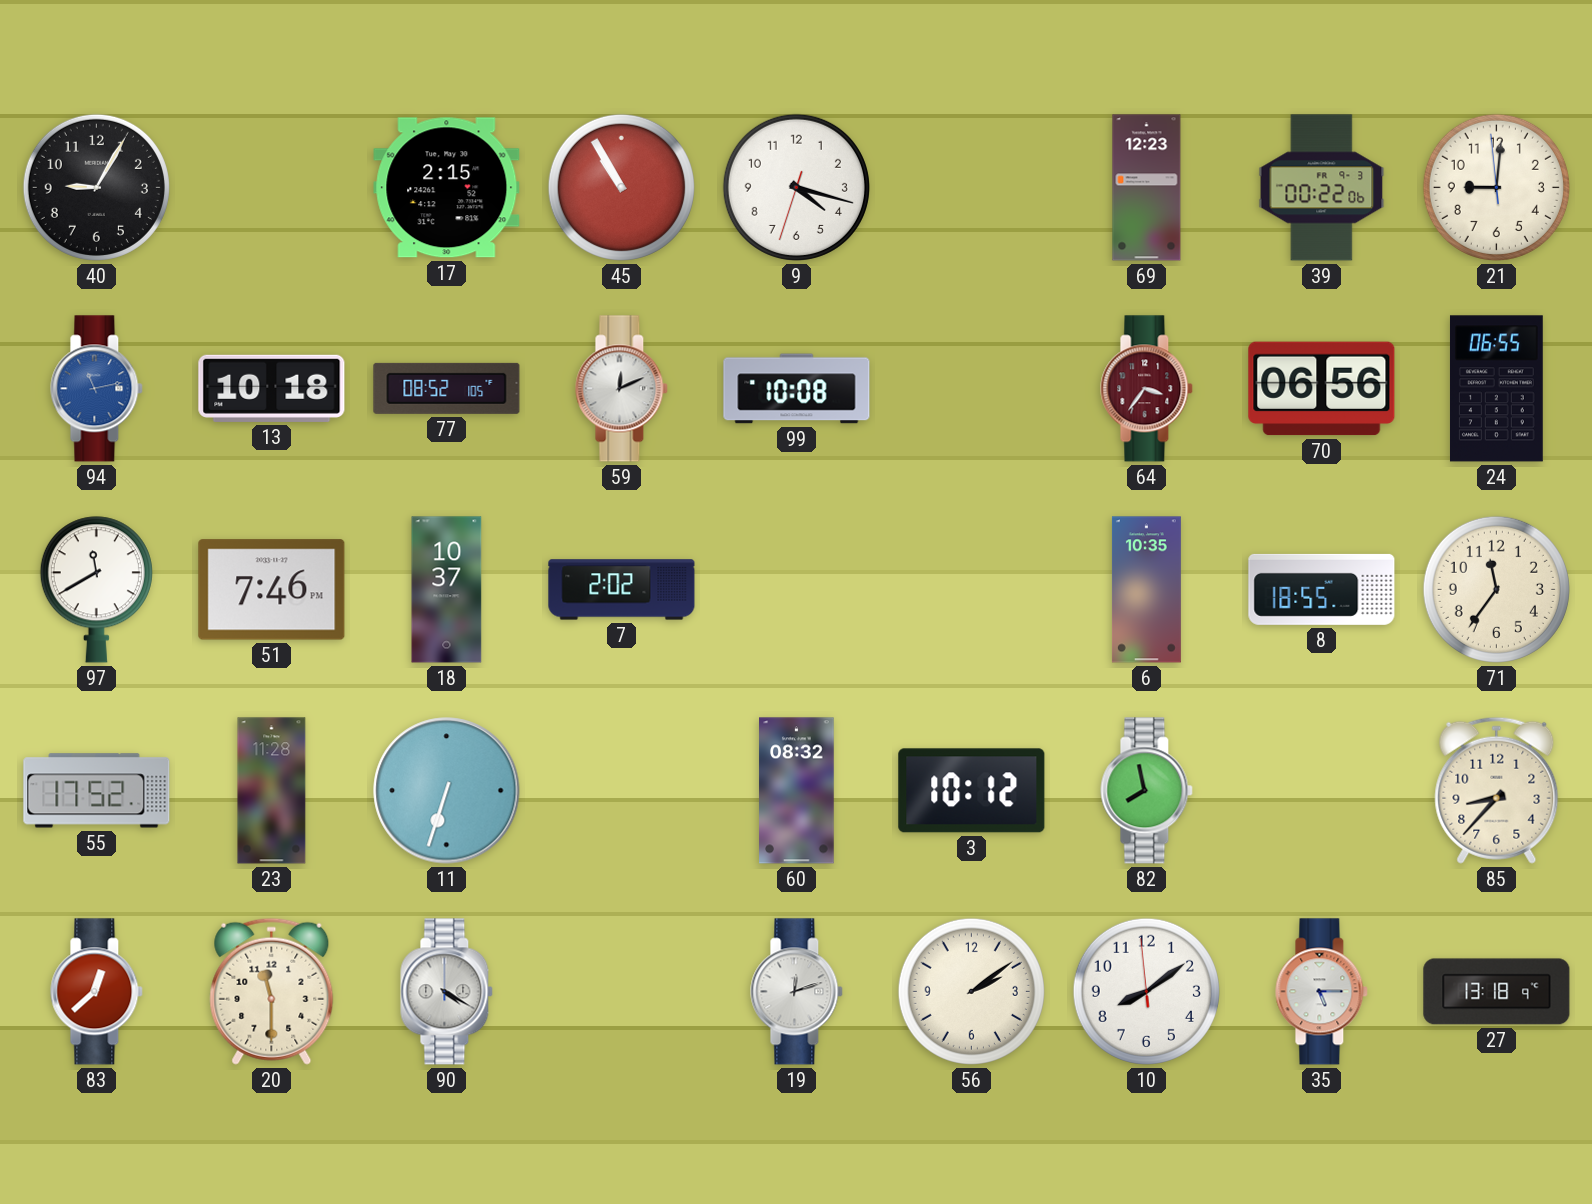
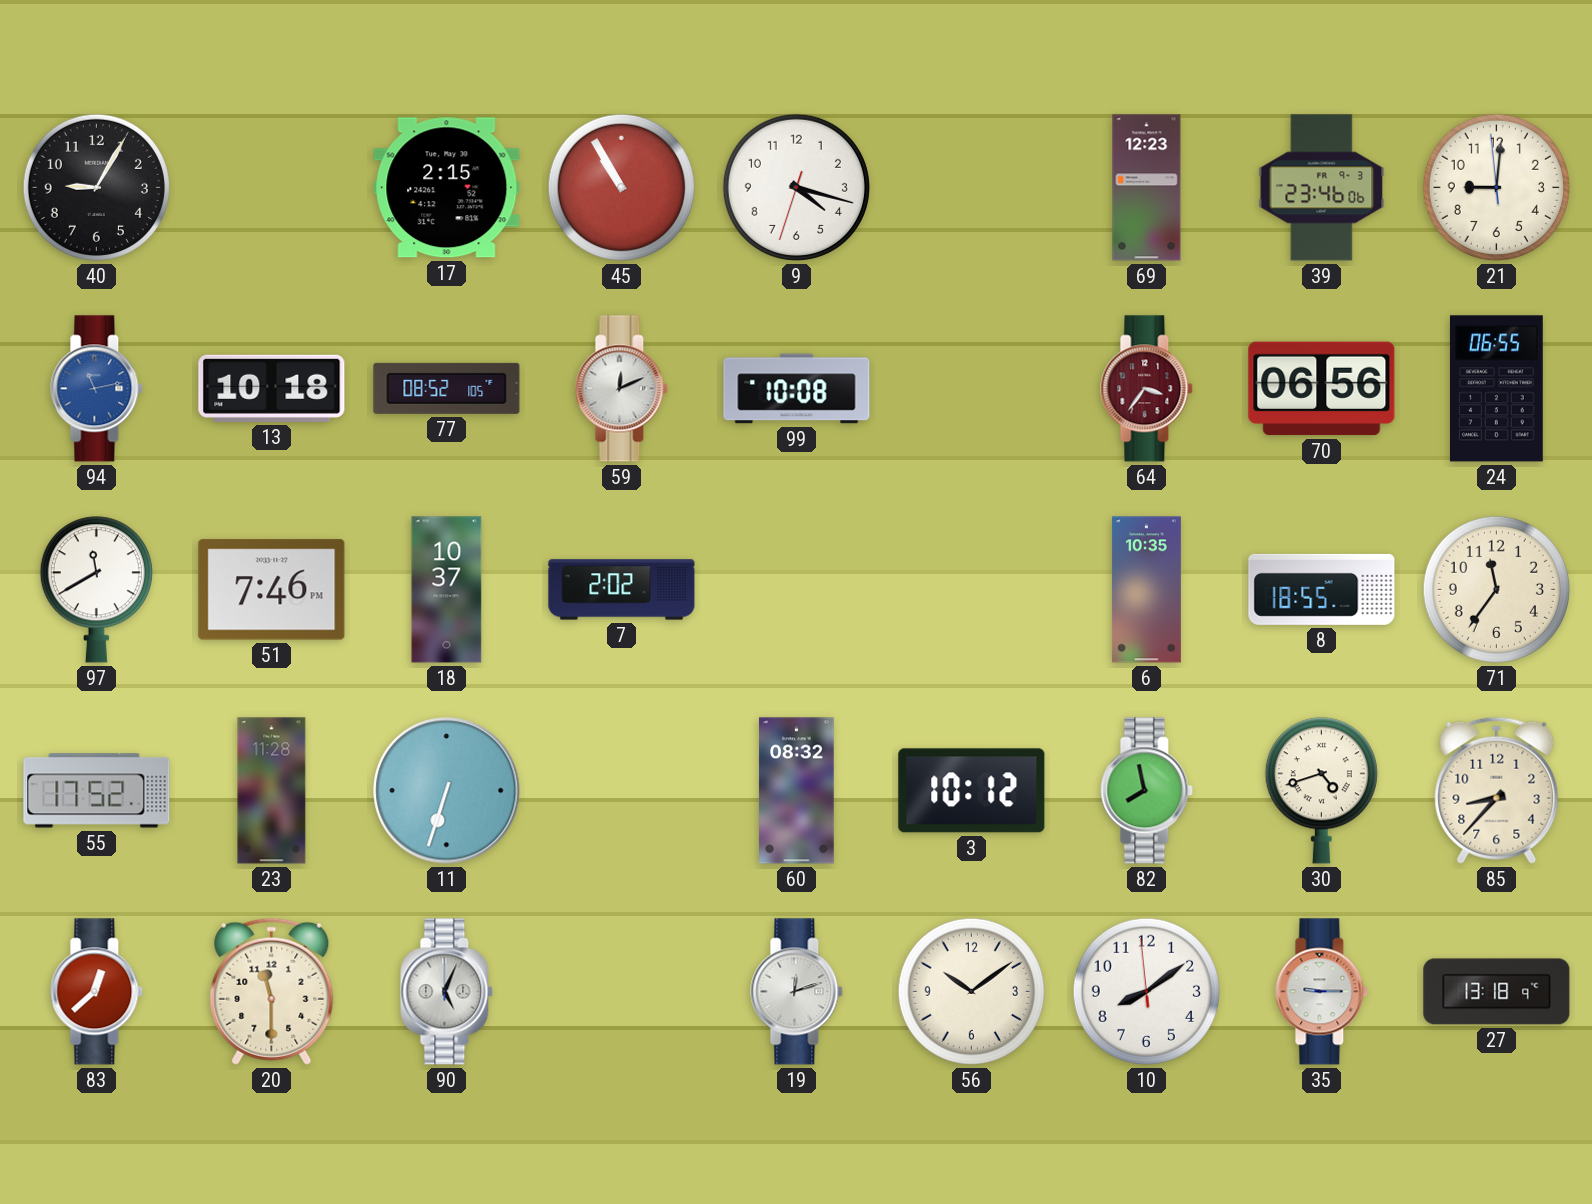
39: 00:22 -> 23:46 (1322, 188)
30: none -> 4:42 (1321, 791)
90: 4:20 -> 5:04 (447, 992)
56: 2:09 -> 10:09 (971, 991)
35: 5:15 -> 9:15 (1322, 992)
